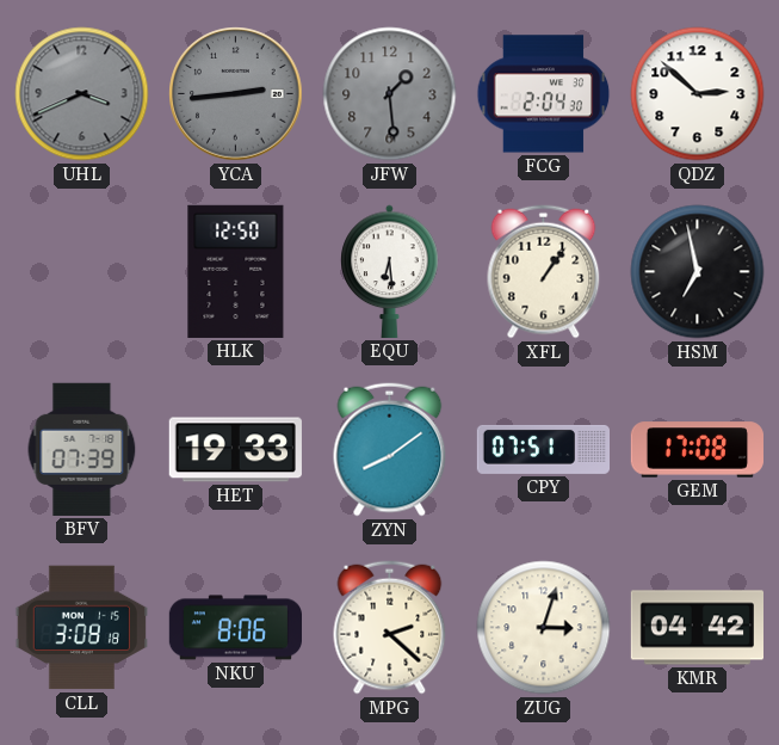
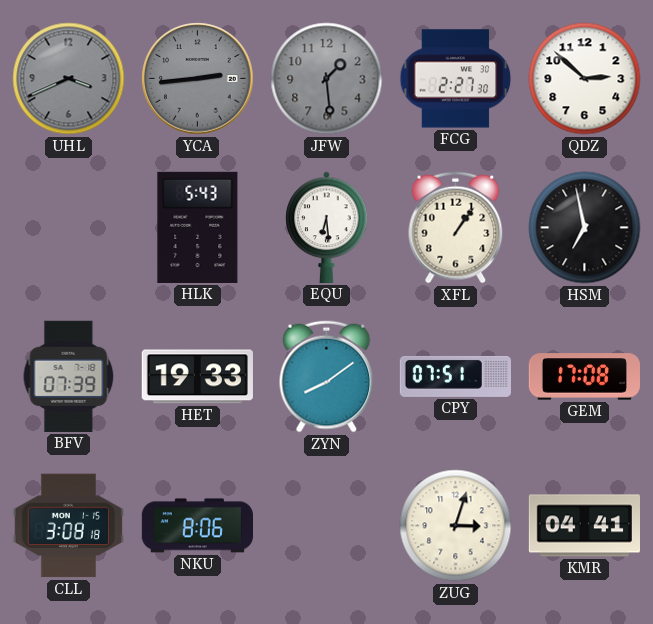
FCG: 2:04 -> 2:27 (456, 79)
HLK: 12:50 -> 5:43 (198, 227)
MPG: 2:22 -> none (390, 628)
KMR: 04:42 -> 04:41 (584, 526)
